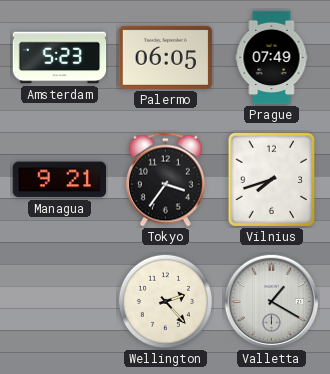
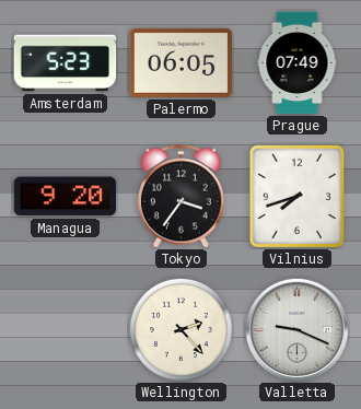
Managua: 9:21 -> 9:20 (66, 197)
Valletta: 1:20 -> 9:19 (296, 329)
